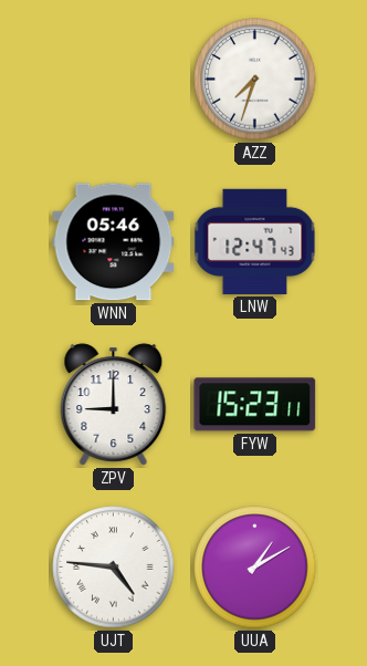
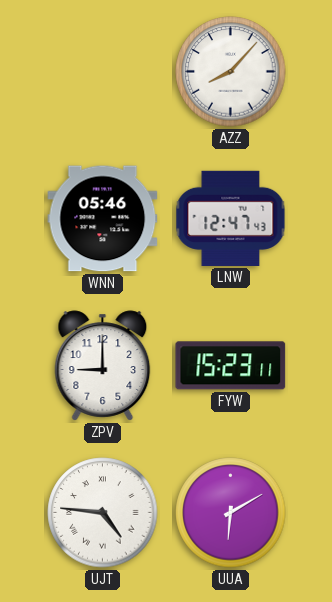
AZZ: 7:33 -> 8:07 (231, 72)
UUA: 1:10 -> 6:10 (231, 513)
